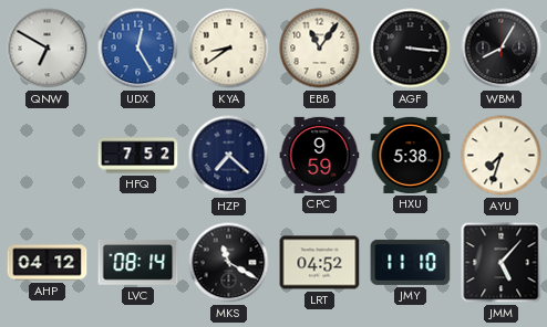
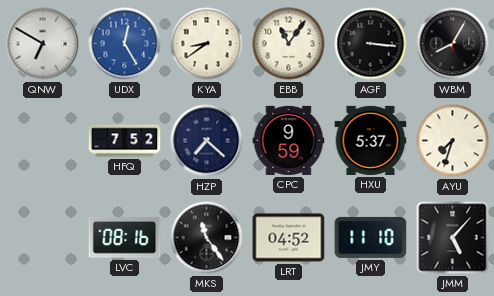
HXU: 5:38 -> 5:37 (371, 140)
AHP: 04:12 -> none (48, 263)
LVC: 08:14 -> 08:16 (125, 237)
MKS: 11:20 -> 11:24 (207, 238)
